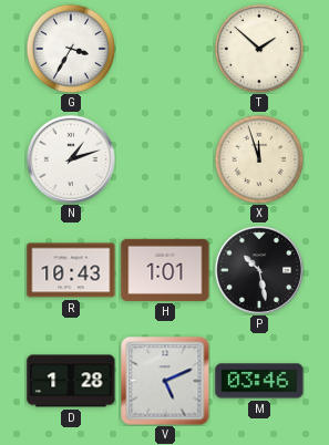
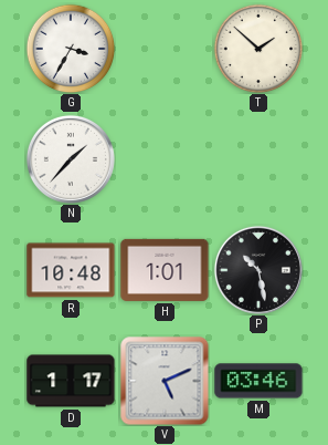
N: 1:12 -> 1:37 (71, 159)
X: 11:57 -> none (259, 159)
R: 10:43 -> 10:48 (71, 270)
D: 1:28 -> 1:17 (71, 381)
